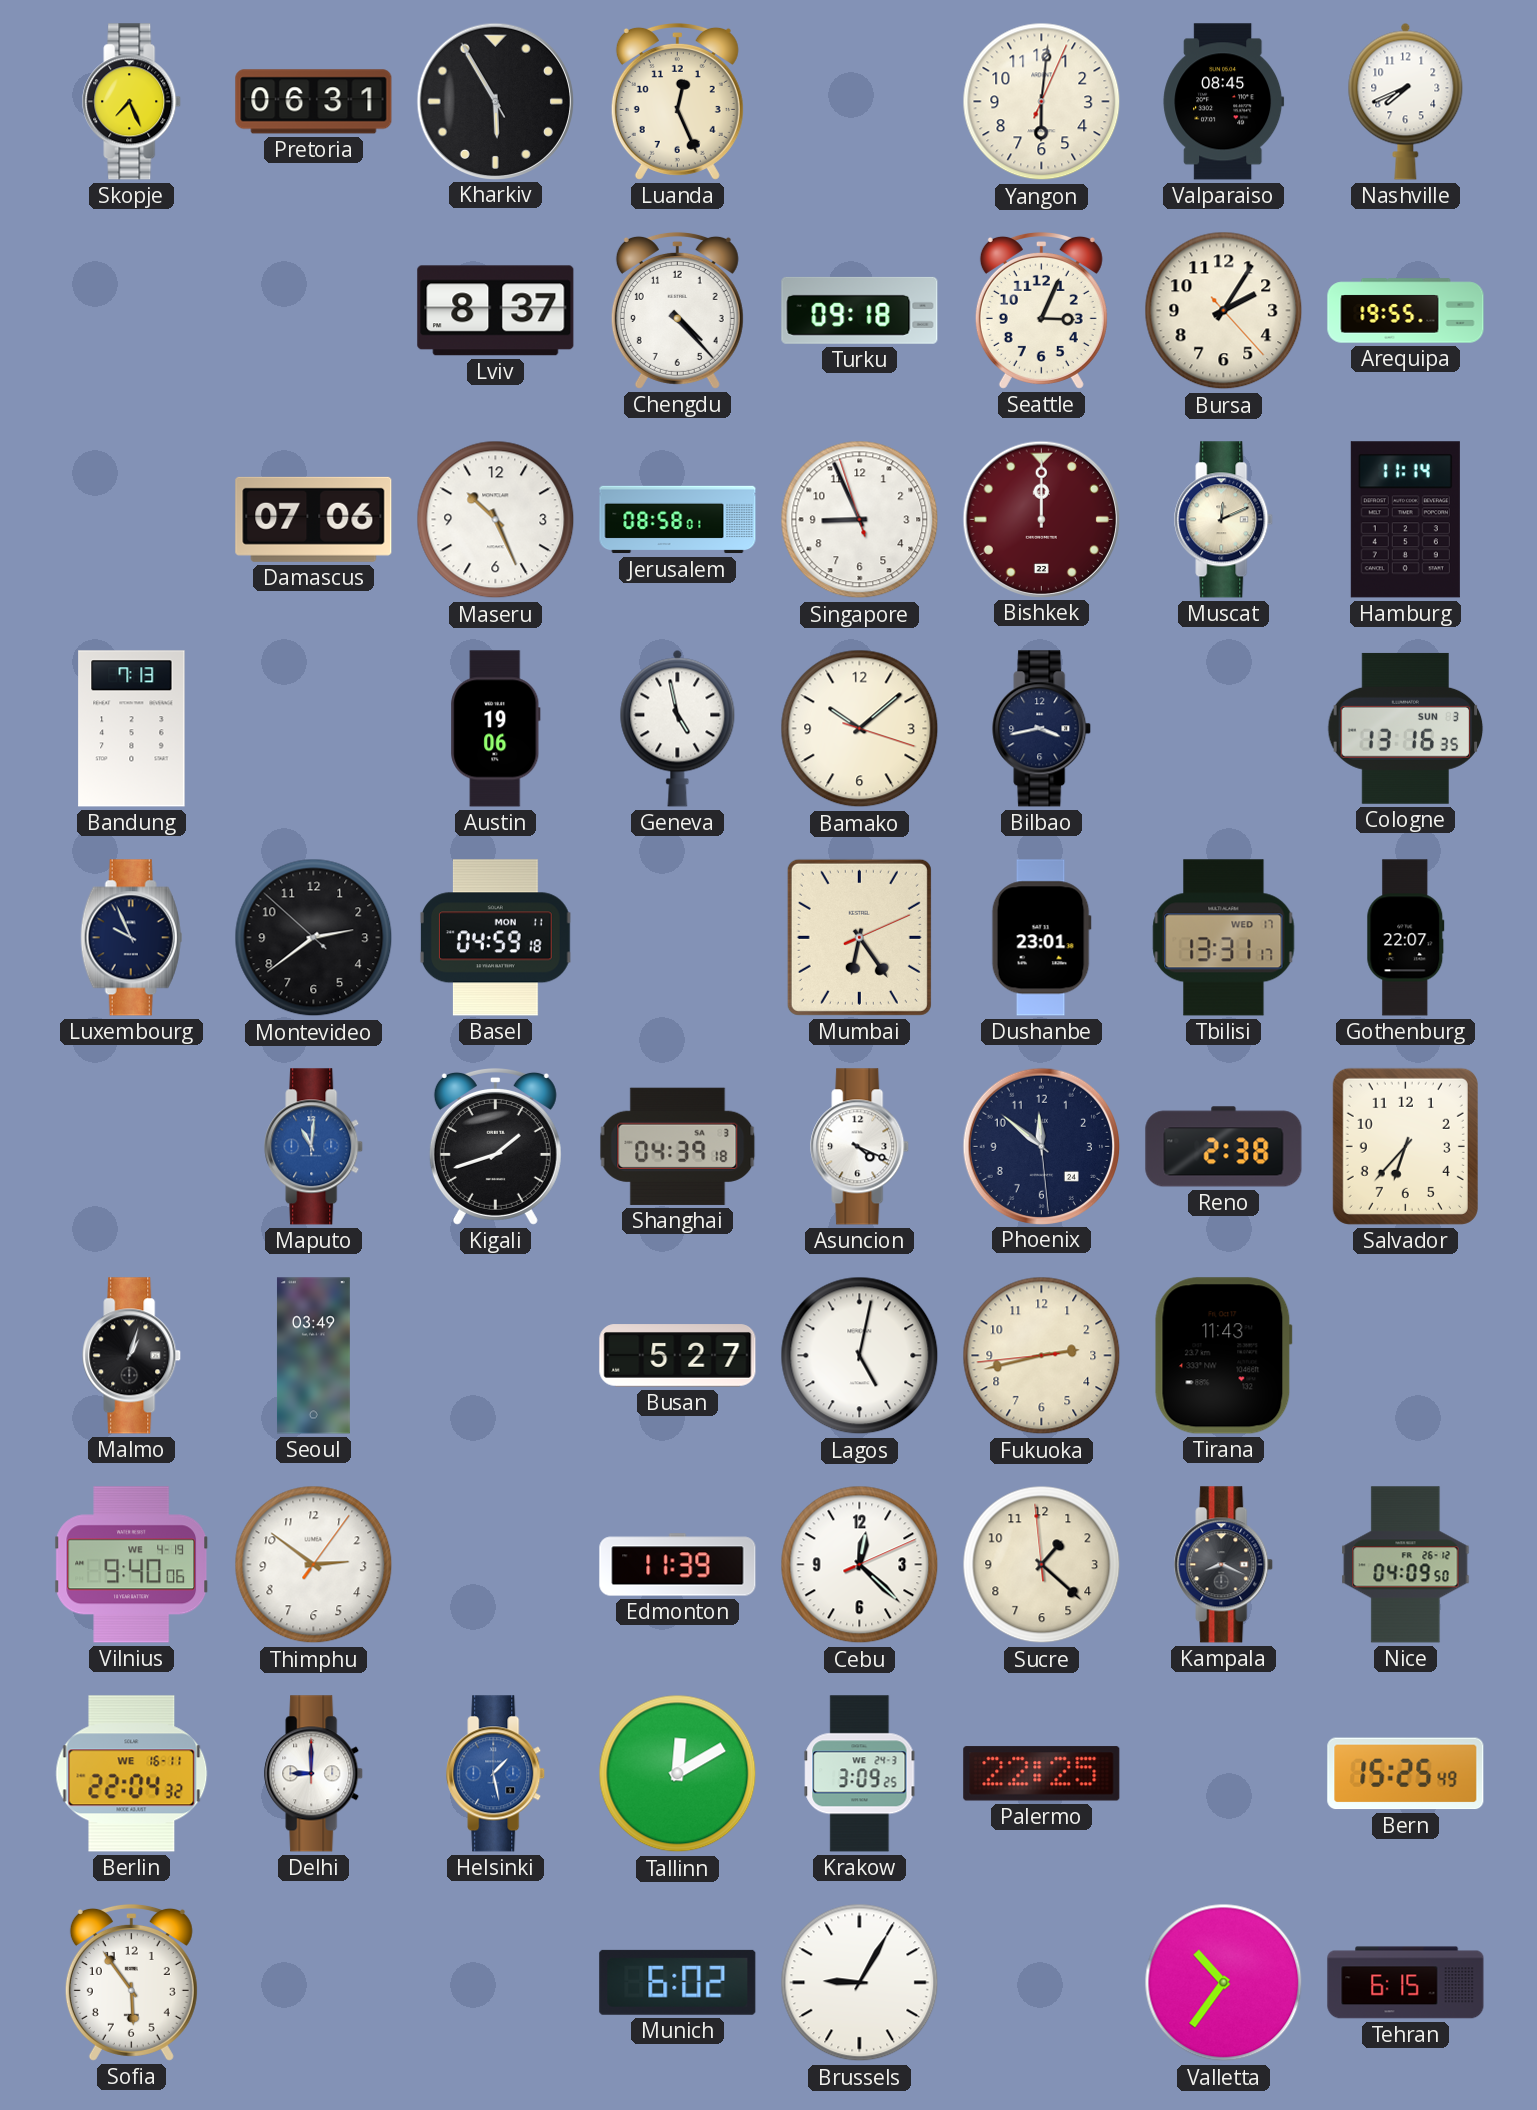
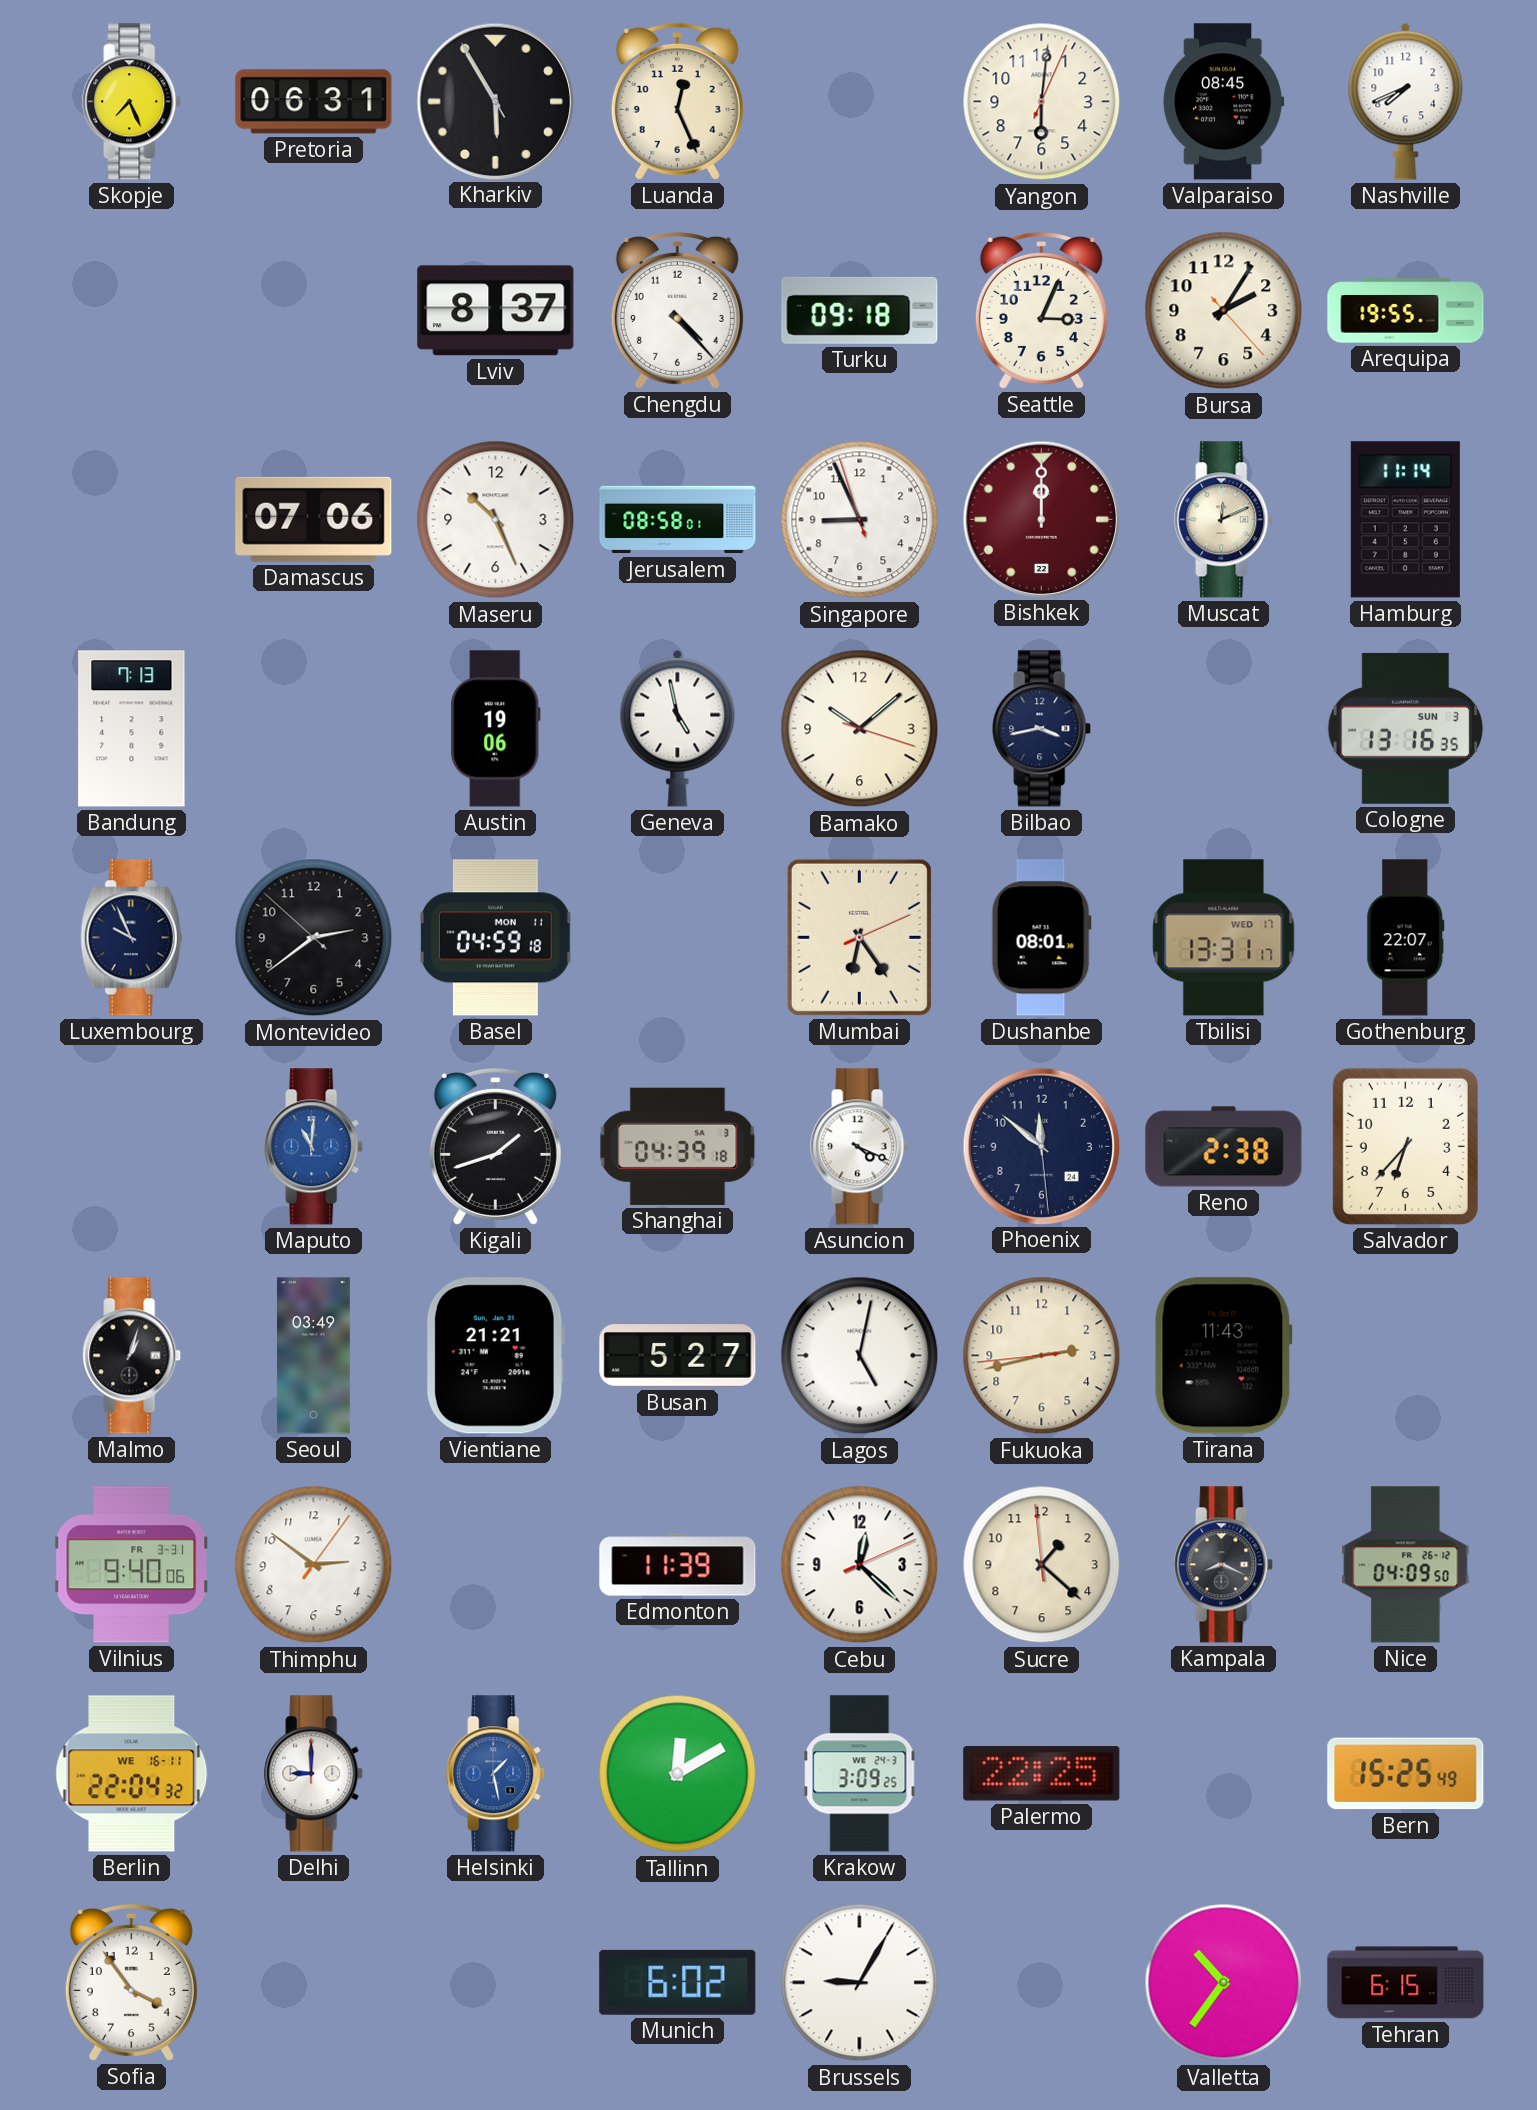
Dushanbe: 23:01 -> 08:01 (1041, 938)
Vientiane: none -> 21:21 (495, 1356)
Vilnius date: WE 4-19 -> FR 3-31 (132, 1565)
Sofia: 5:54 -> 3:54 (131, 1982)
